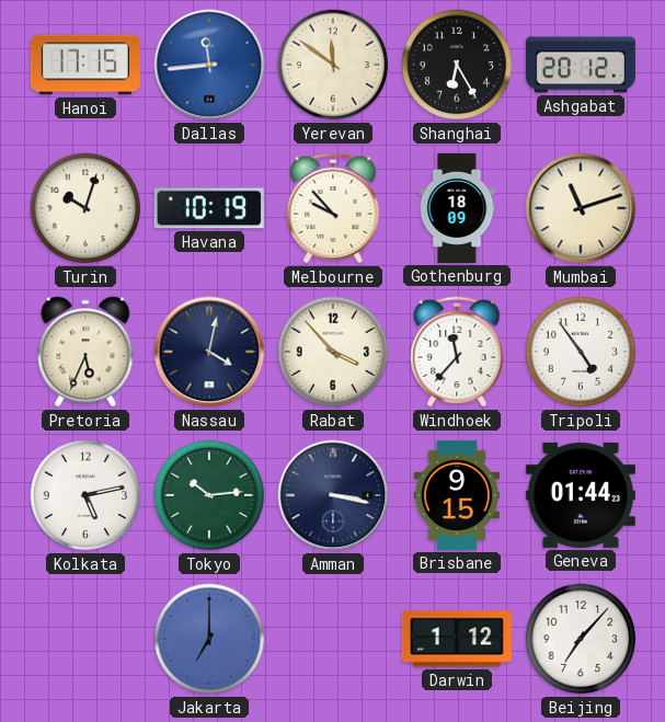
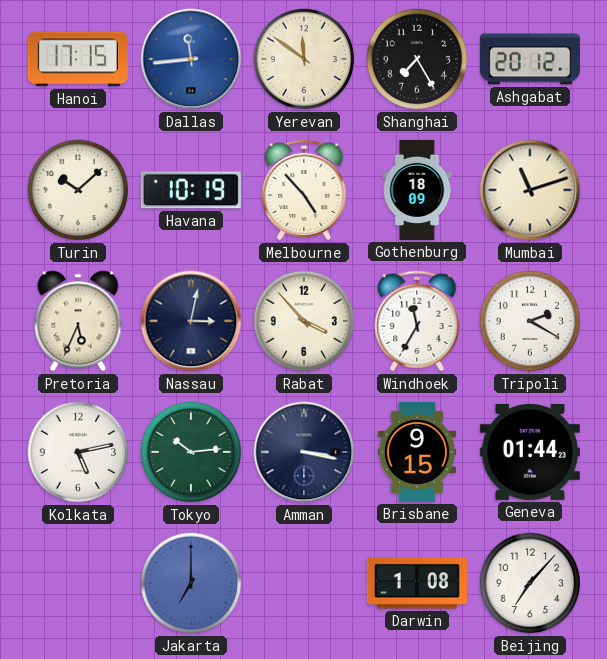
Shanghai: 6:25 -> 7:25 (417, 59)
Turin: 10:03 -> 10:08 (78, 190)
Melbourne: 9:53 -> 4:53 (304, 190)
Nassau: 4:02 -> 3:02 (191, 321)
Windhoek: 11:37 -> 11:35 (417, 321)
Tripoli: 4:54 -> 2:20 (530, 321)
Darwin: 1:12 -> 1:08 (417, 583)
